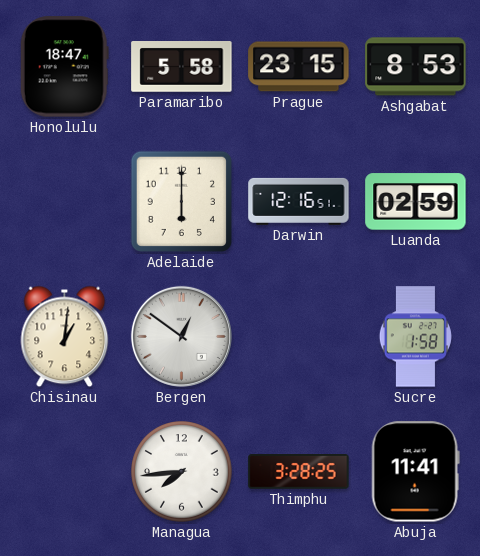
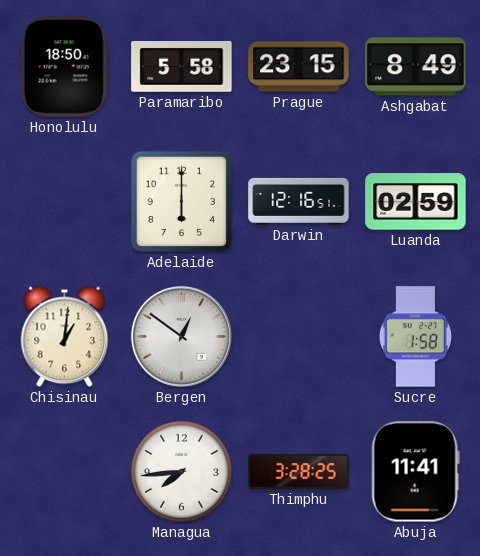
Honolulu: 18:47 -> 18:50 (64, 67)
Ashgabat: 8:53 -> 8:49 (416, 67)
